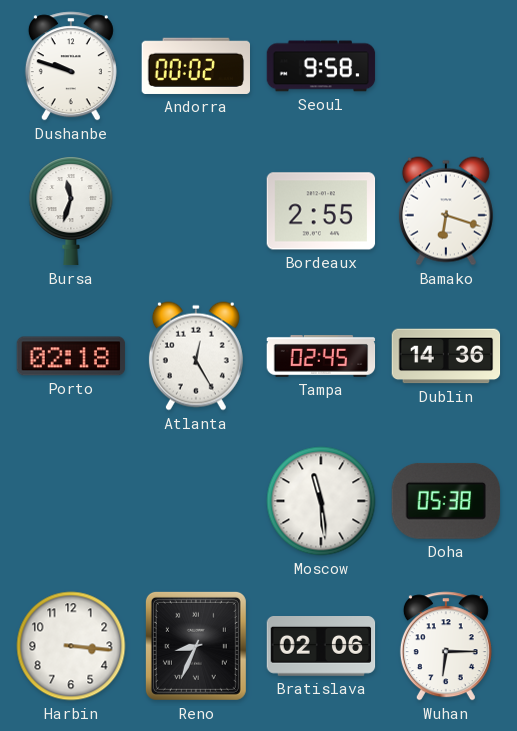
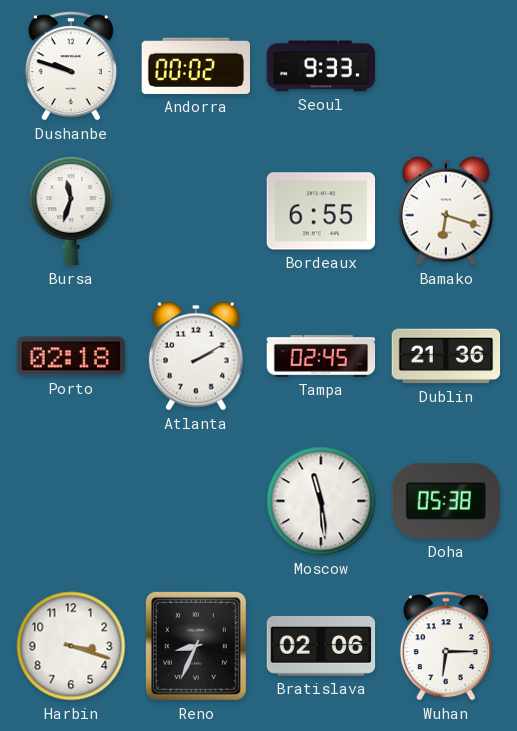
Seoul: 9:58 -> 9:33 (321, 66)
Bordeaux: 2:55 -> 6:55 (321, 211)
Atlanta: 12:25 -> 2:10 (196, 356)
Dublin: 14:36 -> 21:36 (446, 356)
Harbin: 3:16 -> 3:18 (71, 646)
